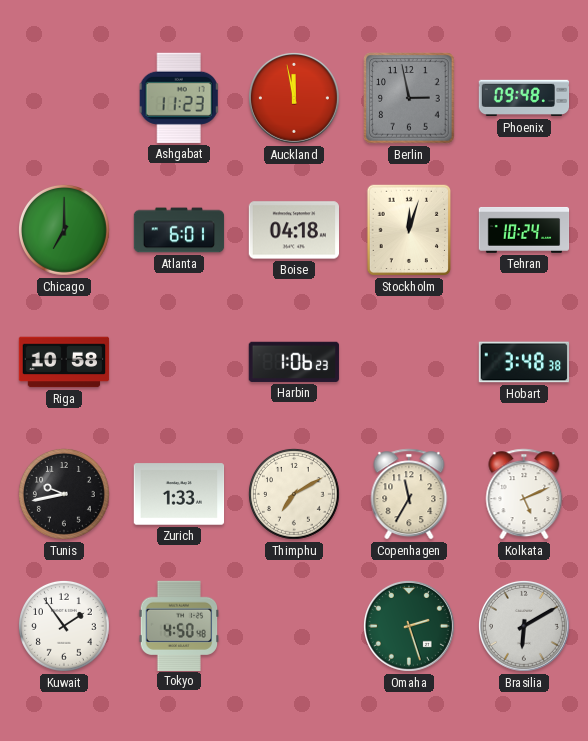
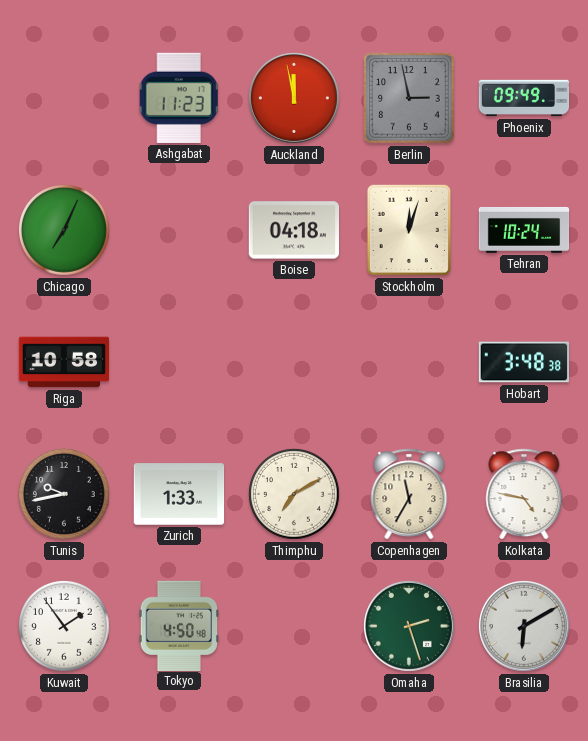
Phoenix: 09:48 -> 09:49 (524, 98)
Chicago: 7:00 -> 7:04 (64, 230)
Atlanta: 6:01 -> none (179, 230)
Harbin: 1:06 -> none (294, 362)
Kolkata: 5:11 -> 4:47 (524, 494)
